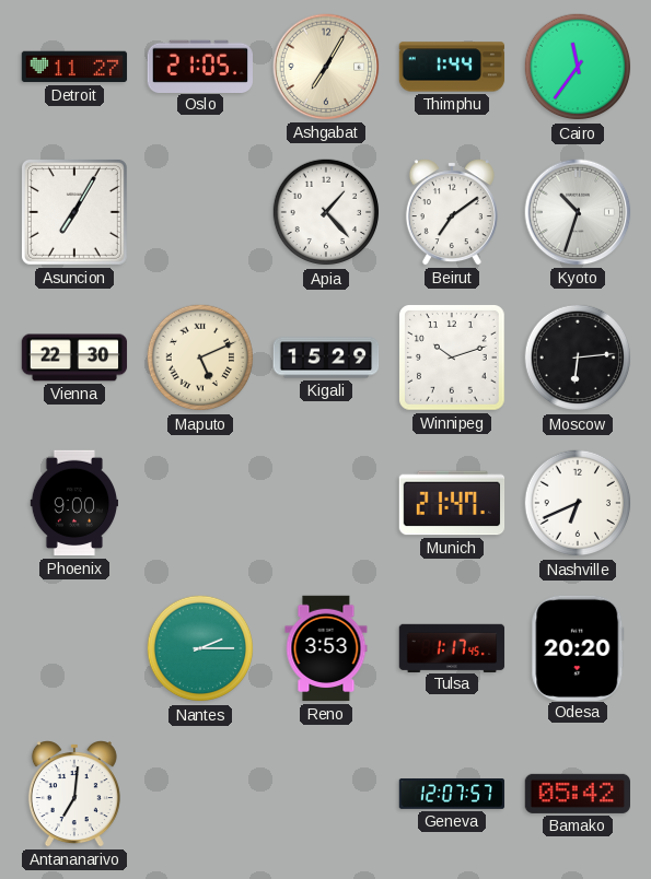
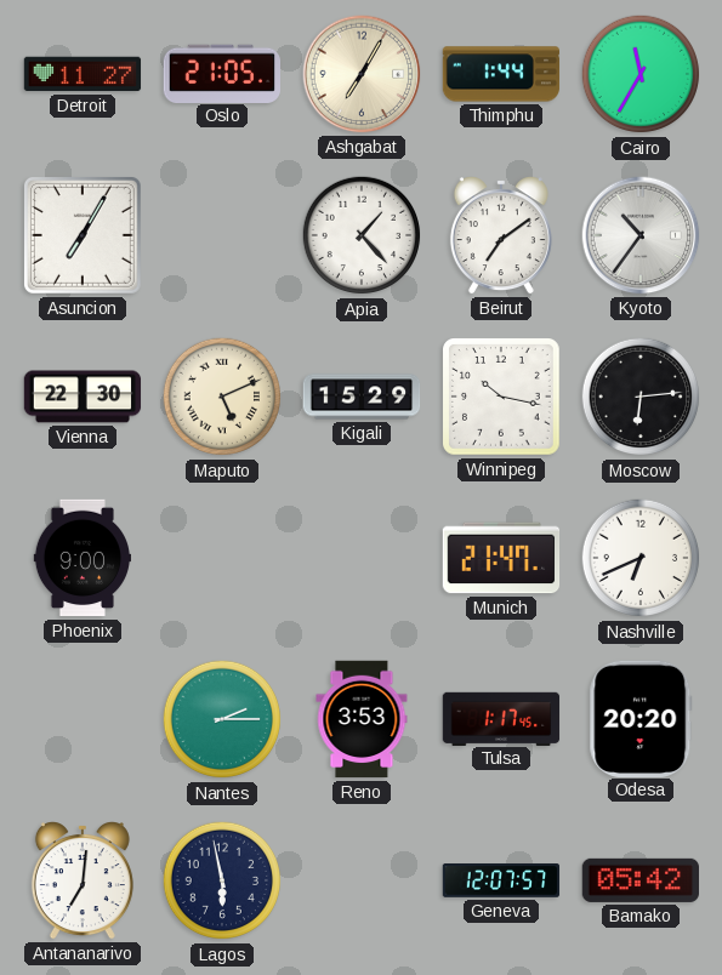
Cairo: 11:36 -> 11:35 (641, 74)
Kyoto: 10:33 -> 10:36 (641, 235)
Winnipeg: 10:12 -> 10:17 (502, 398)
Lagos: none -> 5:58 (222, 880)
